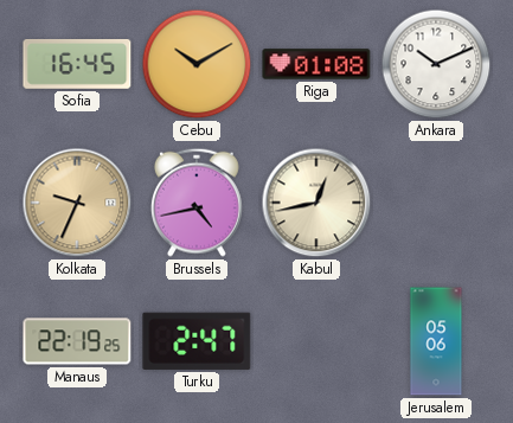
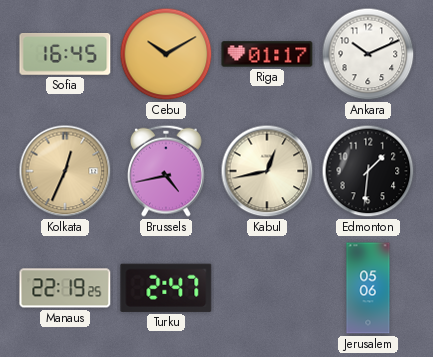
Riga: 01:08 -> 01:17 (267, 54)
Kolkata: 9:34 -> 12:34 (65, 171)
Edmonton: none -> 1:31 (368, 171)
